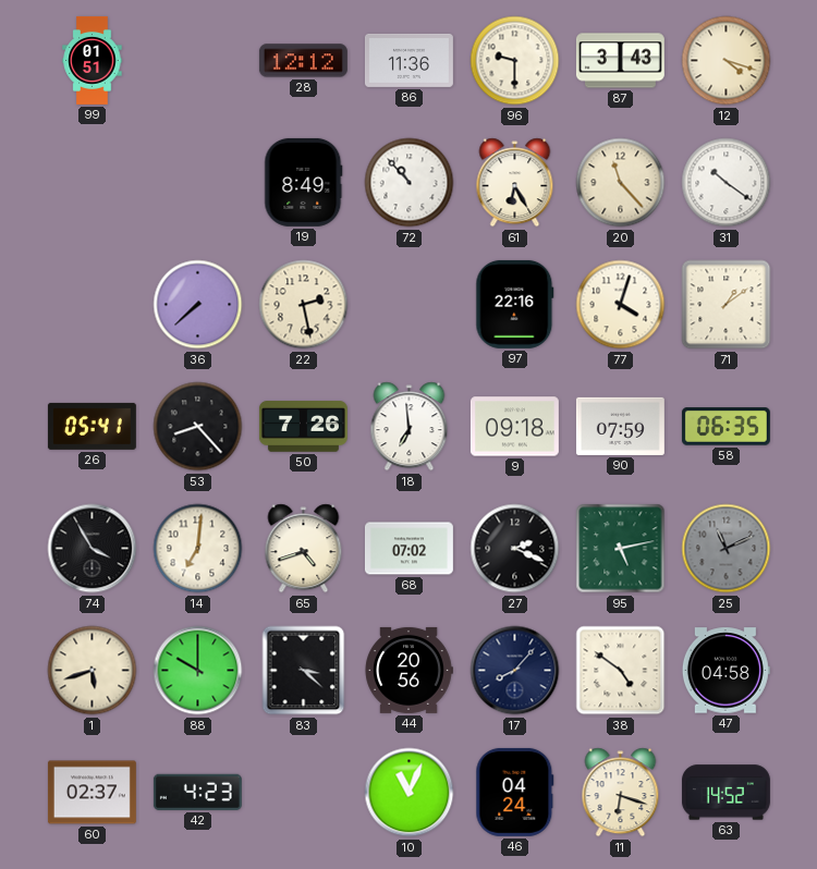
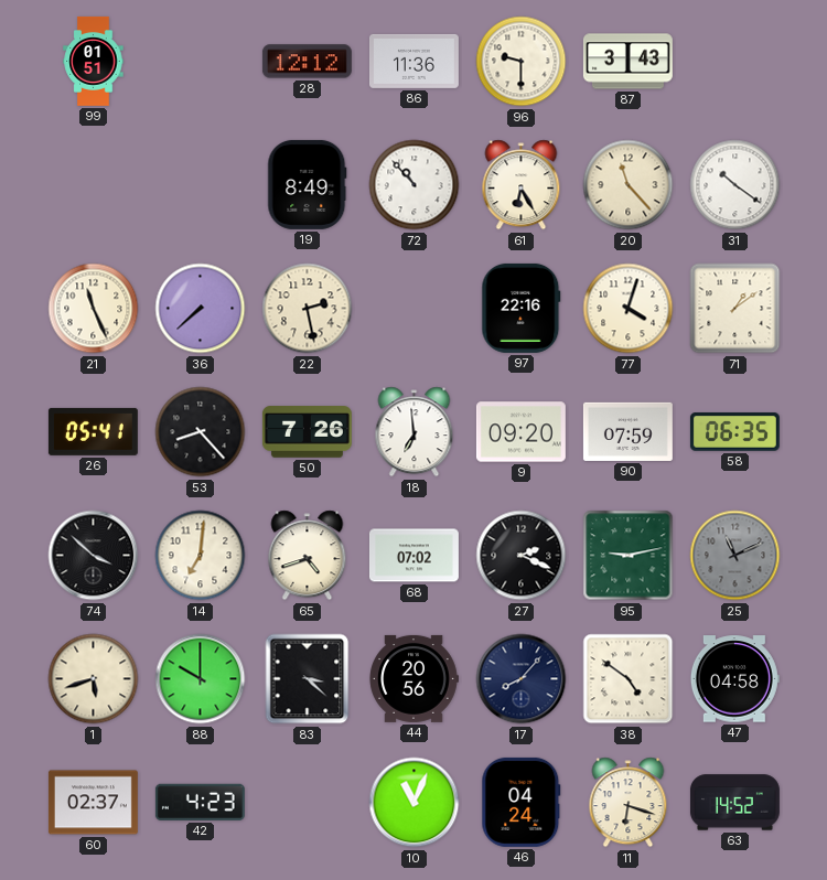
12: 4:18 -> none (727, 61)
21: none -> 11:26 (94, 309)
9: 09:18 -> 09:20 (520, 432)
74: 3:55 -> 3:52 (94, 556)
95: 5:13 -> 9:13 (629, 556)
